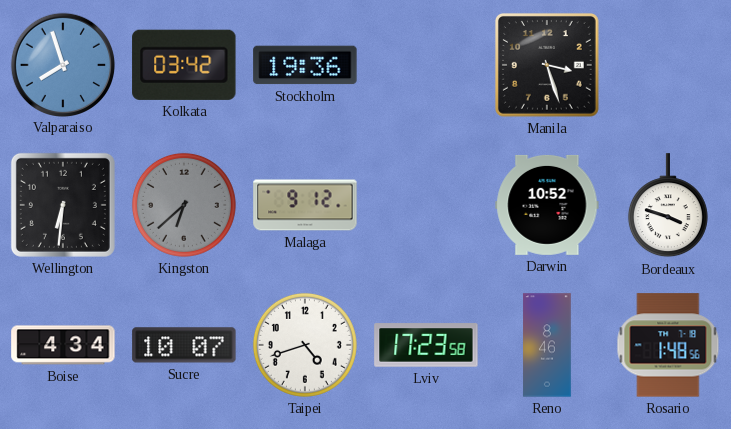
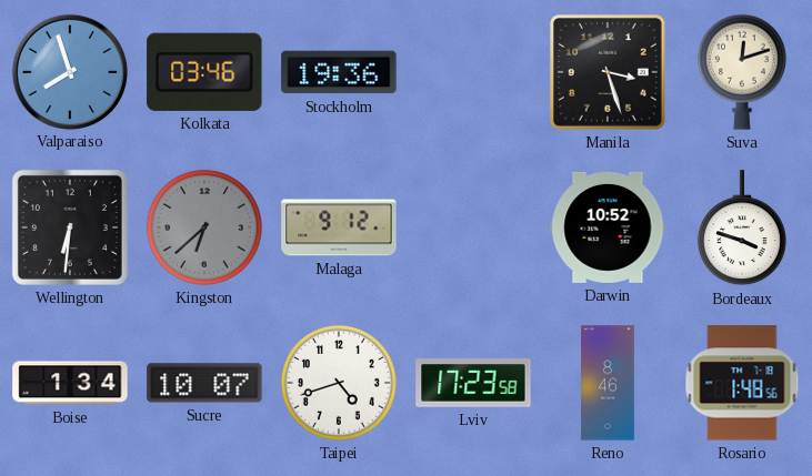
Kolkata: 03:42 -> 03:46 (204, 72)
Suva: none -> 12:12 (742, 72)
Boise: 4:34 -> 1:34 (70, 383)
